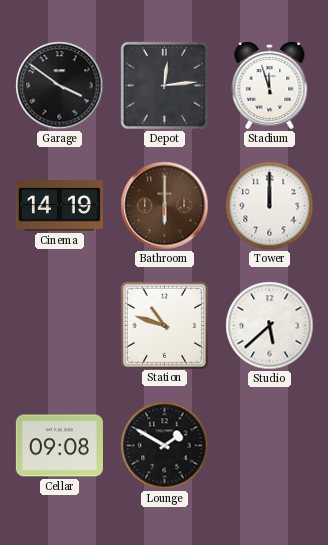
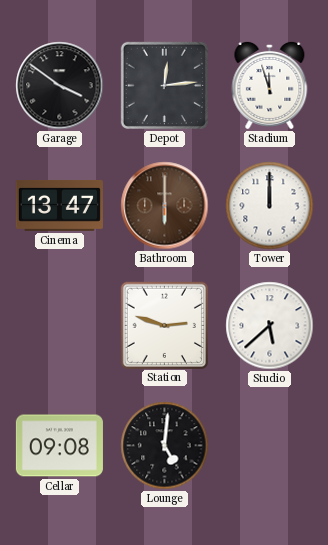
Cinema: 14:19 -> 13:47 (59, 205)
Station: 10:48 -> 2:48 (164, 325)
Lounge: 1:50 -> 5:01 (165, 446)
